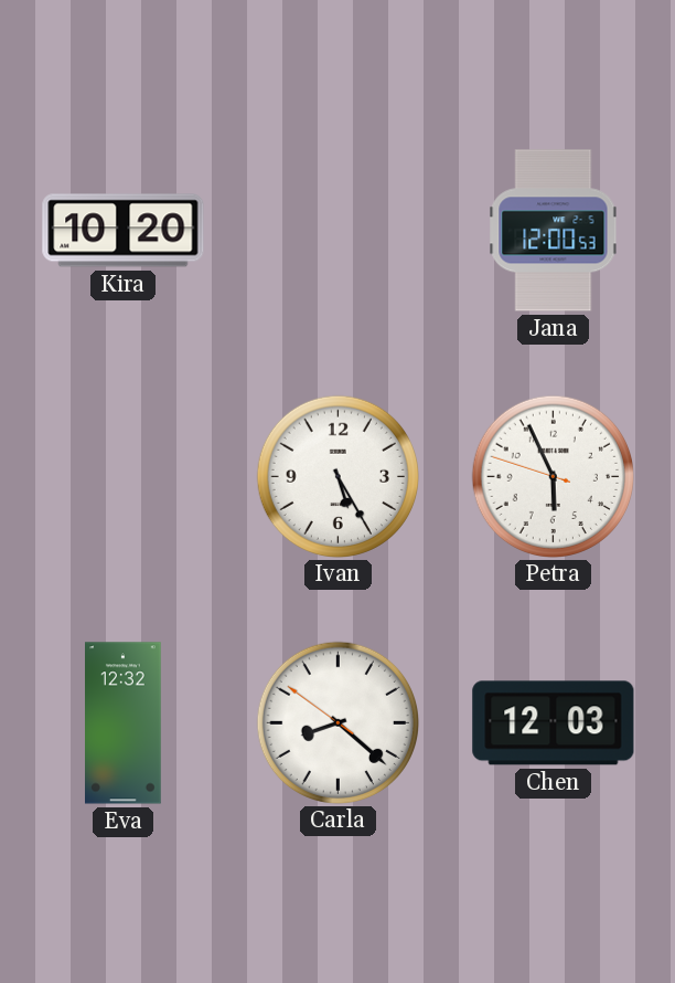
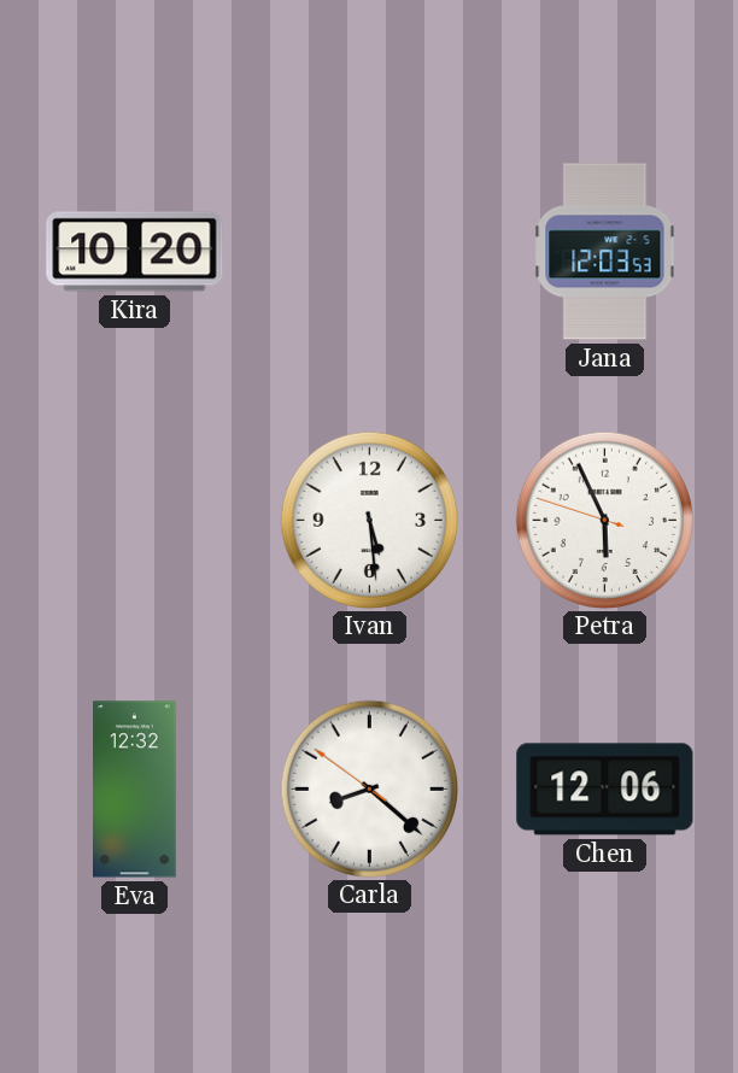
Jana: 12:00 -> 12:03 (605, 252)
Ivan: 5:25 -> 5:29 (369, 520)
Chen: 12:03 -> 12:06 (605, 790)
